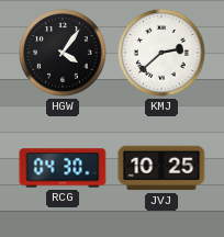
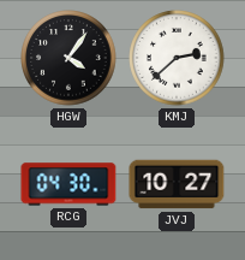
JVJ: 10:25 -> 10:27 (177, 184)
